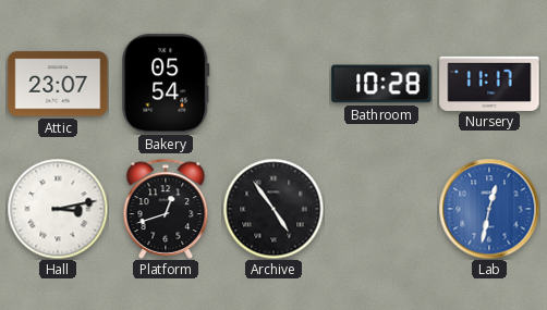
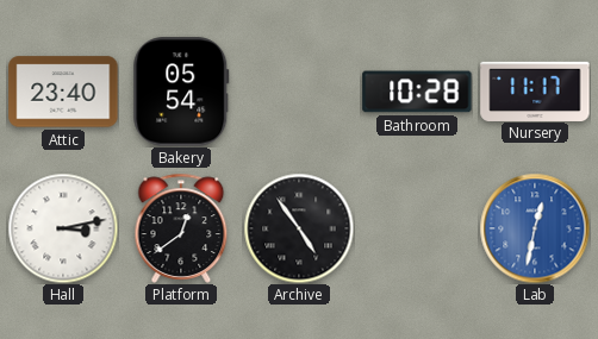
Attic: 23:07 -> 23:40 (63, 92)
Platform: 12:42 -> 12:39 (181, 228)
